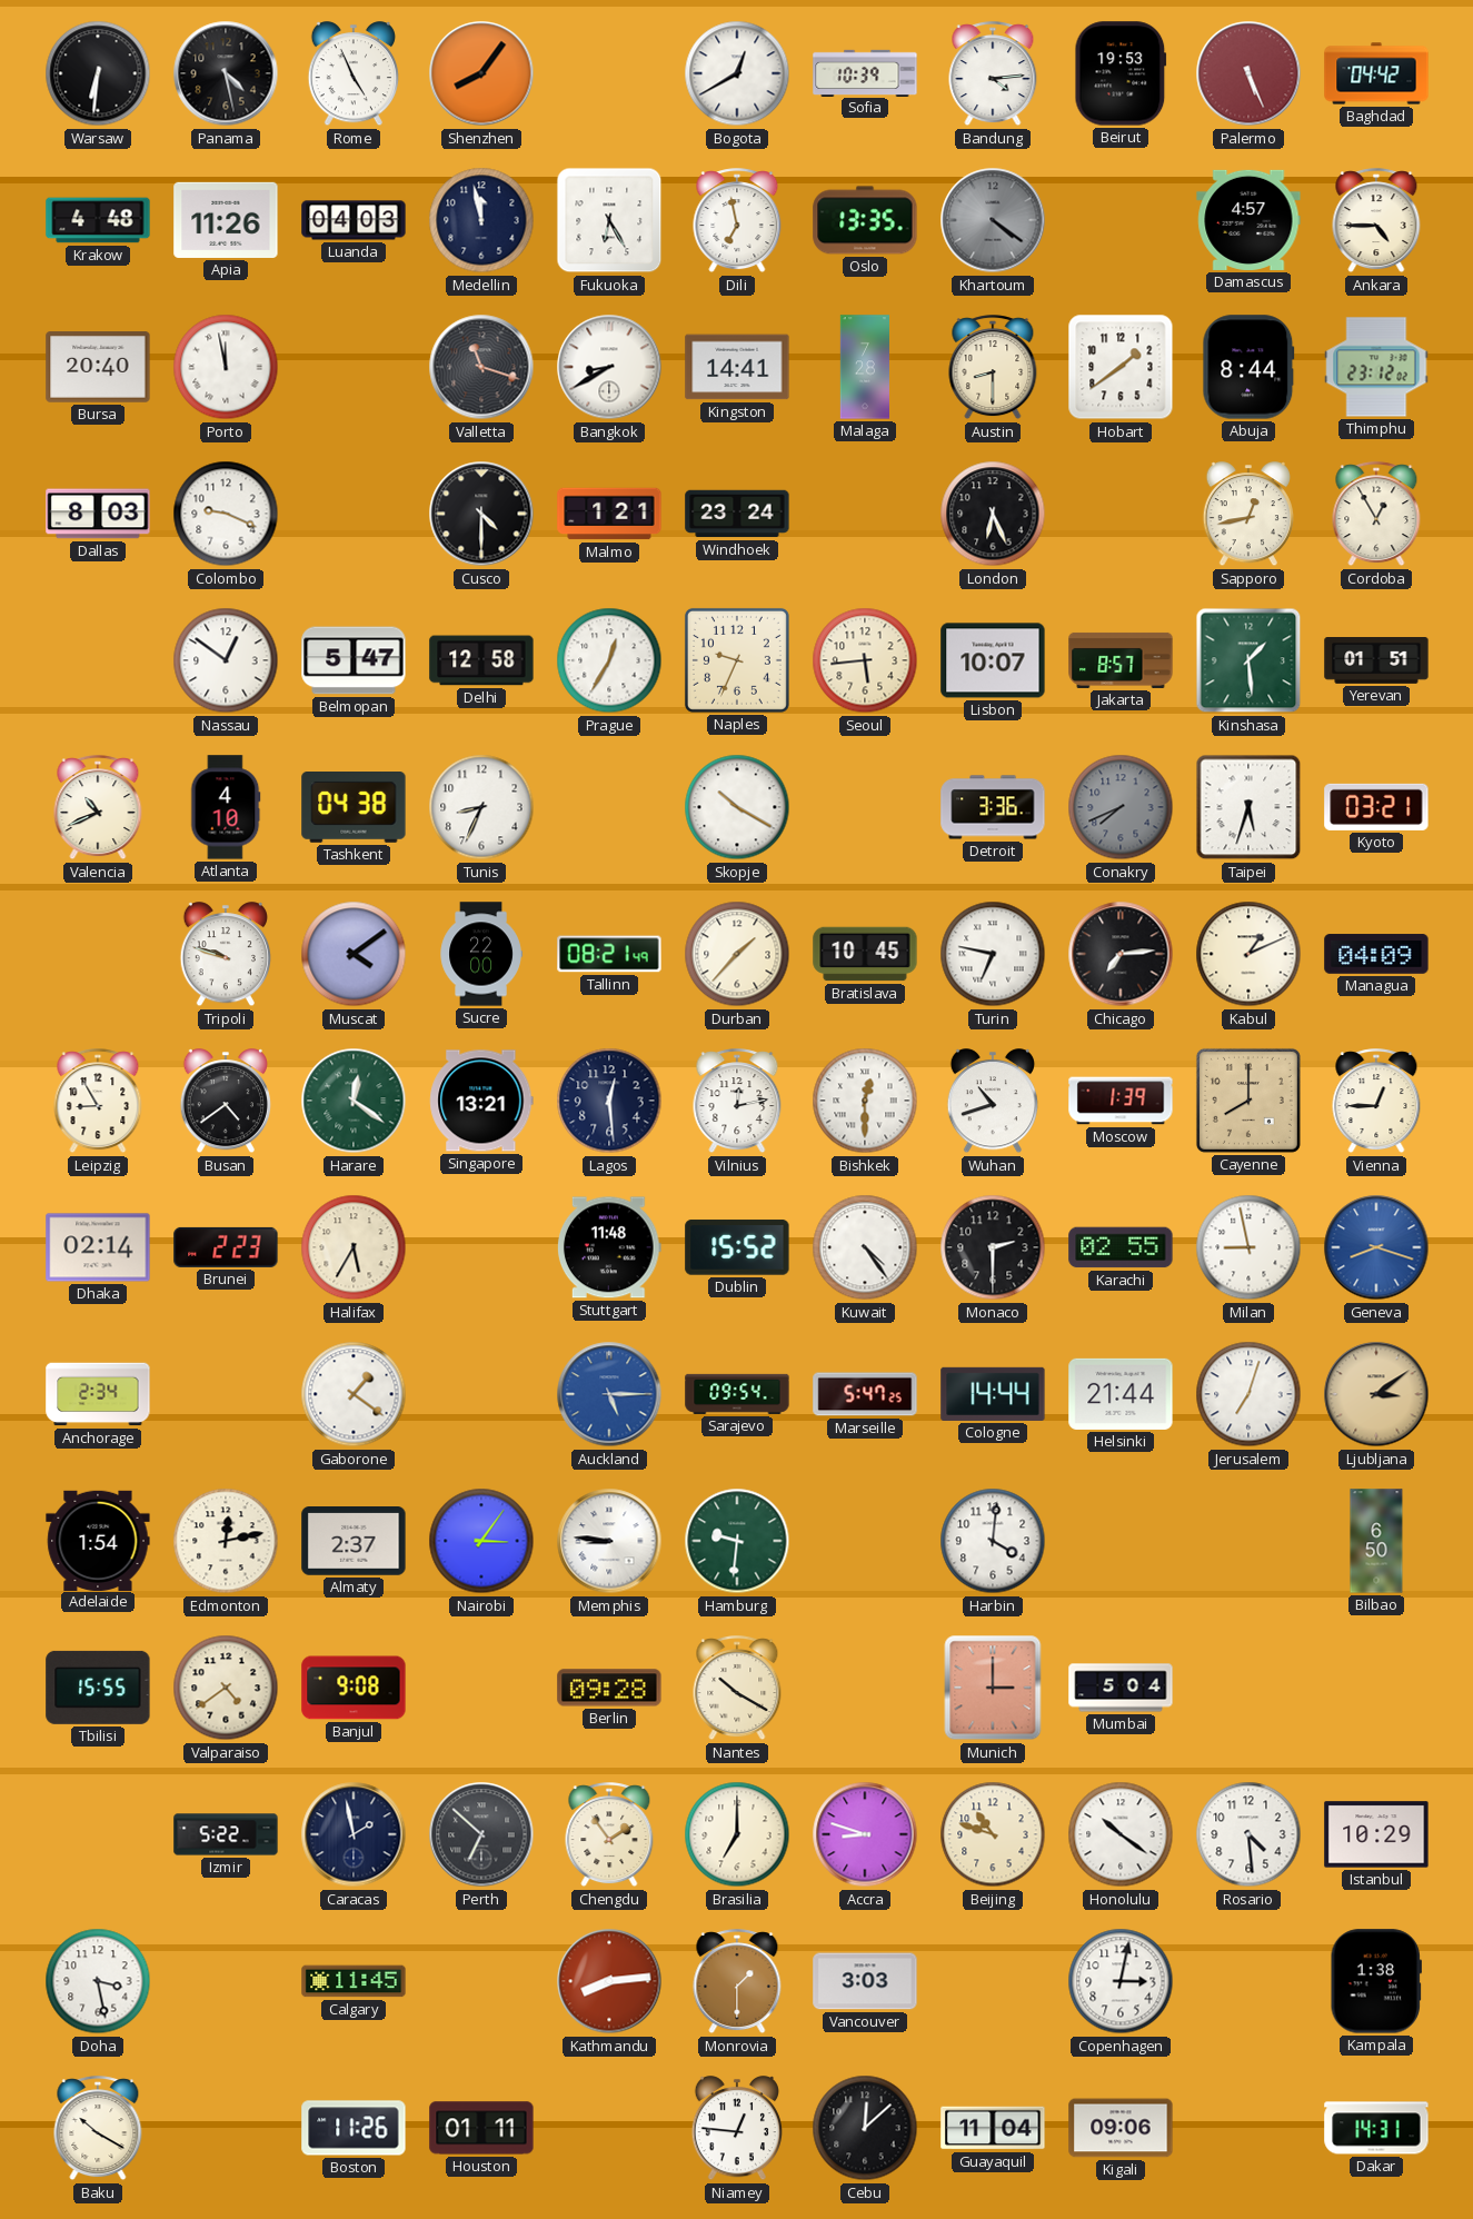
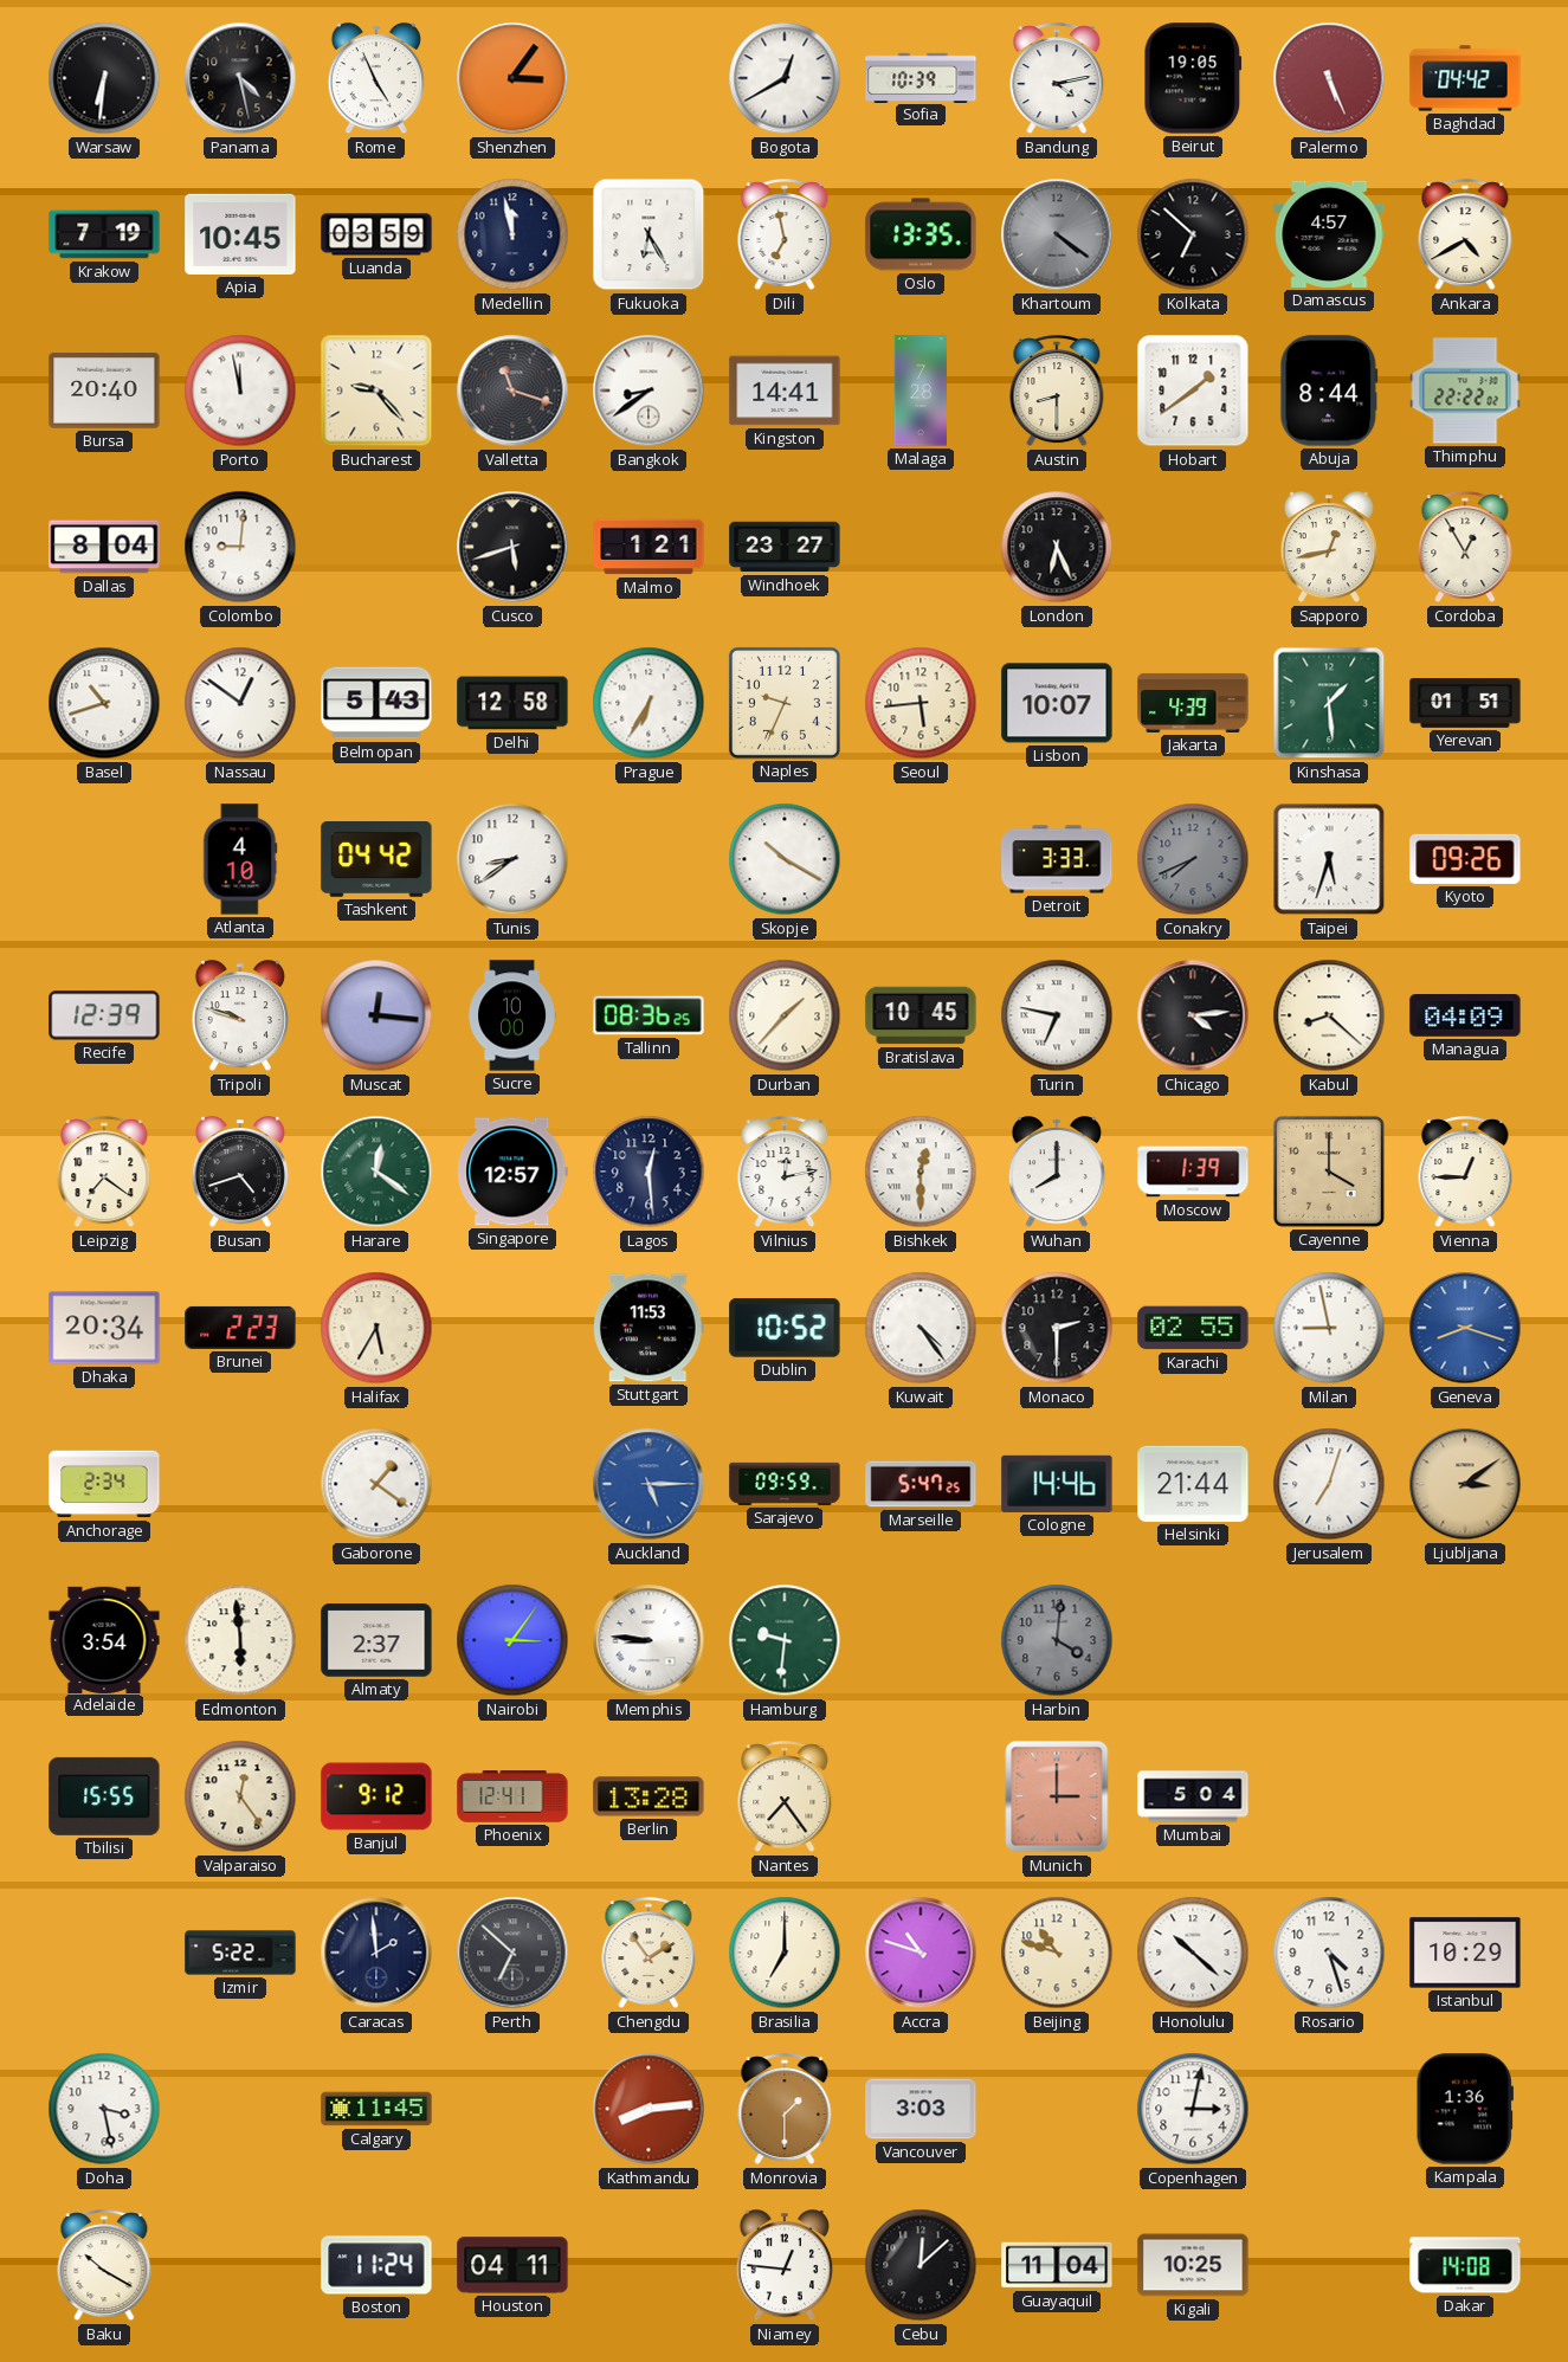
Shenzhen: 8:06 -> 3:06 (512, 78)
Bandung: 4:14 -> 4:13 (1057, 79)
Beirut: 19:53 -> 19:05 (1193, 78)
Krakow: 4:48 -> 7:19 (104, 234)
Apia: 11:26 -> 10:45 (240, 234)
Luanda: 04:03 -> 03:59 (376, 234)
Kolkata: none -> 6:52 (1193, 234)
Ankara: 4:45 -> 4:40 (1465, 235)
Bucharest: none -> 9:23 (376, 391)
Bangkok: 8:40 -> 8:39 (649, 391)
Thimphu: 23:12 -> 22:22 (1465, 391)
Dallas: 8:03 -> 8:04 (104, 547)
Colombo: 9:19 -> 9:01 (240, 547)
Cusco: 4:30 -> 5:42 (512, 547)
Windhoek: 23:24 -> 23:27 (785, 547)
Basel: none -> 10:42 (104, 703)
Belmopan: 5:47 -> 5:43 (376, 703)
Prague: 12:35 -> 6:35 (649, 703)
Jakarta: 8:57 -> 4:39 (1193, 703)
Valencia: 10:41 -> none (98, 808)
Tashkent: 04:38 -> 04:42 (376, 859)
Tunis: 8:34 -> 8:39 (512, 859)
Detroit: 3:36 -> 3:33 (1057, 859)
Kyoto: 03:21 -> 09:26 (1465, 859)
Recife: none -> 12:39 (104, 1015)
Muscat: 4:09 -> 12:16 (376, 1015)
Sucre: 22:00 -> 10:00 (512, 1015)
Tallinn: 08:21 -> 08:36 (649, 1015)
Chicago: 7:14 -> 4:14 (1193, 1015)
Kabul: 1:11 -> 8:22 (1329, 1015)
Leipzig: 8:55 -> 7:21 (104, 1173)
Busan: 4:39 -> 4:42 (239, 1173)
Singapore: 13:21 -> 12:57 (512, 1172)
Wuhan: 10:42 -> 8:00 (1056, 1173)
Cayenne: 8:00 -> 4:00 (1329, 1172)
Dhaka: 02:14 -> 20:34 (104, 1328)
Stuttgart: 11:48 -> 11:53 (650, 1328)
Dublin: 15:52 -> 10:52 (785, 1328)
Sarajevo: 09:54 -> 09:59 (785, 1484)
Cologne: 14:44 -> 14:46 (1057, 1484)
Adelaide: 1:54 -> 3:54 (104, 1639)
Edmonton: 12:13 -> 5:59 (240, 1640)
Harbin dial: white -> grey (1057, 1640)
Bilbao: 6:50 -> none (1376, 1541)
Valparaiso: 4:39 -> 12:24 (240, 1796)
Banjul: 9:08 -> 9:12 (376, 1796)
Phoenix: none -> 12:41 (512, 1796)
Berlin: 09:28 -> 13:28 (649, 1796)
Nantes: 10:20 -> 7:24 (785, 1798)
Caracas: 1:58 -> 1:59 (376, 1953)
Accra: 8:48 -> 10:48 (921, 1953)
Honolulu: 10:21 -> 10:22 (1193, 1953)
Rosario: 4:29 -> 4:27 (1329, 1953)
Kampala: 1:38 -> 1:36 (1465, 2109)
Boston: 11:26 -> 11:24 (376, 2265)
Houston: 01:11 -> 04:11 (512, 2265)
Kigali: 09:06 -> 10:25 (1193, 2265)
Dakar: 14:31 -> 14:08 (1465, 2265)
